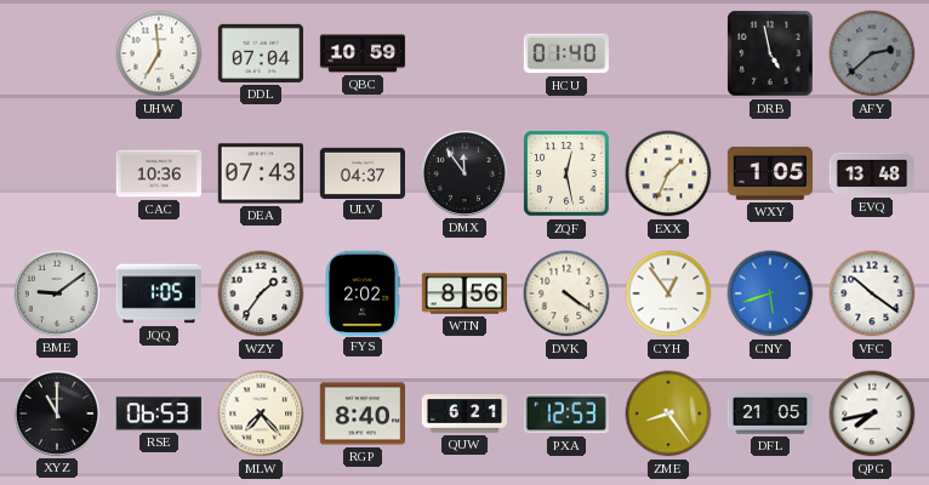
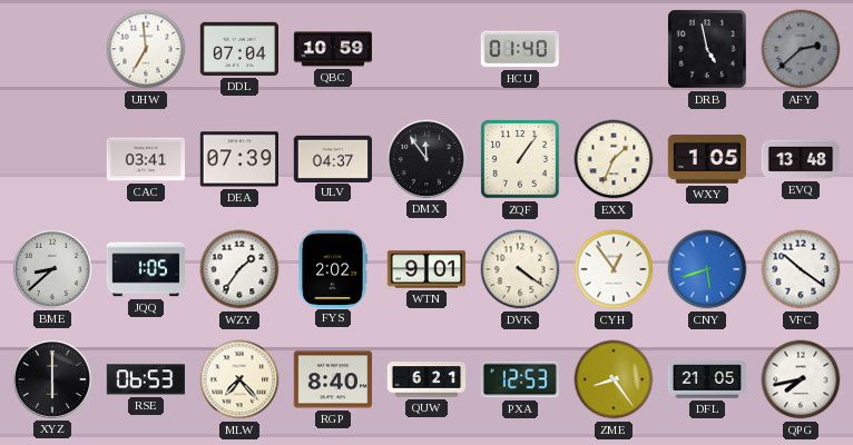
CAC: 10:36 -> 03:41 (146, 159)
DEA: 07:43 -> 07:39 (238, 159)
ZQF: 12:28 -> 1:06 (520, 159)
BME: 9:09 -> 8:38 (51, 268)
WTN: 8:56 -> 9:01 (425, 269)
XYZ: 11:00 -> 6:00 (51, 378)
